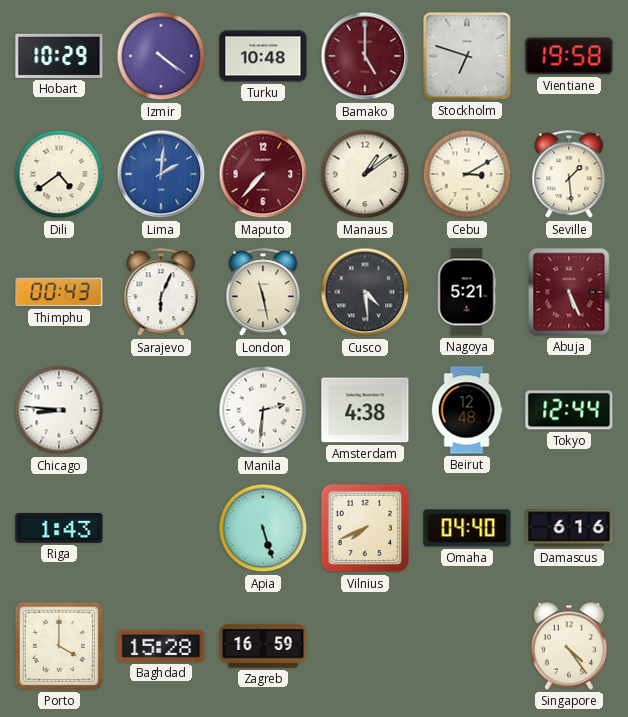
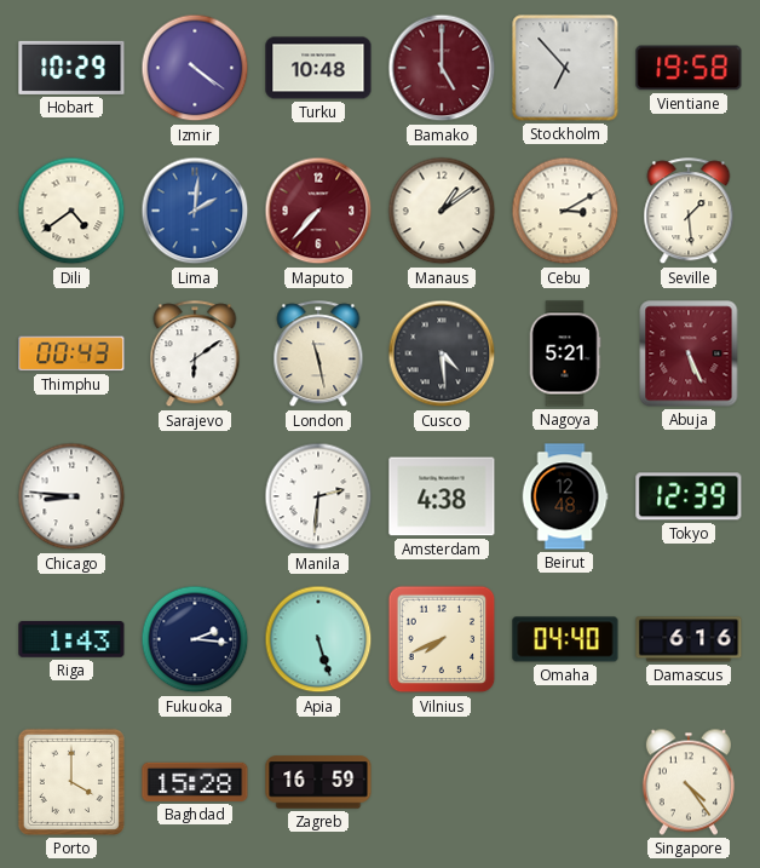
Stockholm: 6:48 -> 6:53 (565, 68)
Sarajevo: 6:04 -> 6:09 (195, 355)
Tokyo: 12:44 -> 12:39 (689, 496)
Fukuoka: none -> 2:16 (195, 639)
